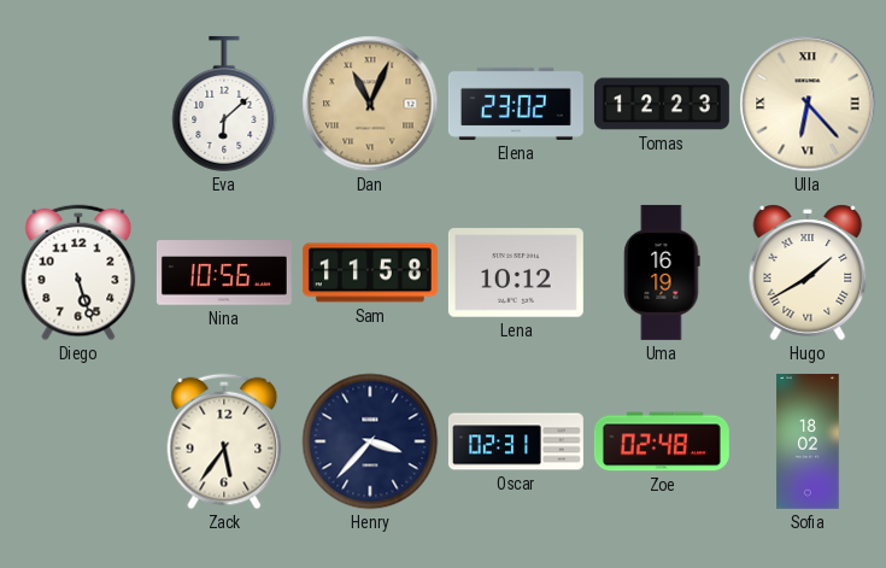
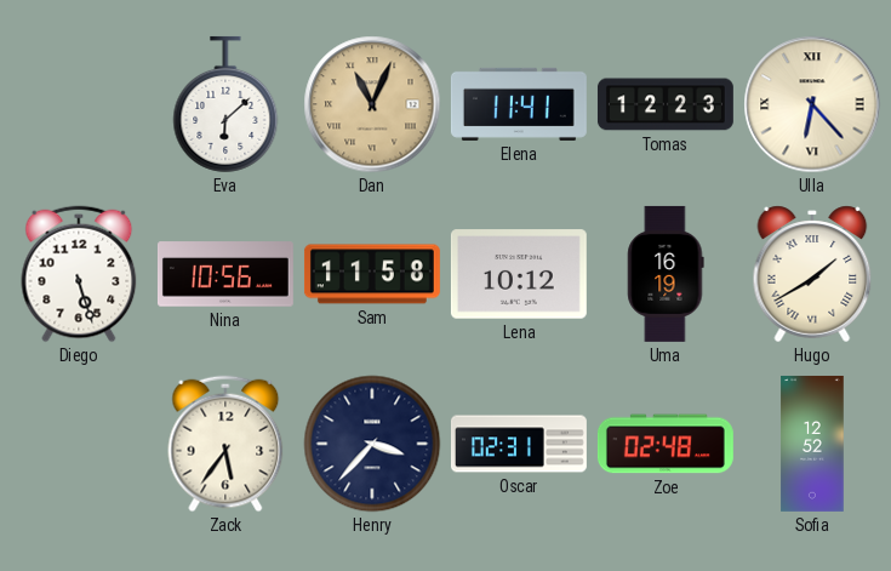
Elena: 23:02 -> 11:41 (519, 104)
Sofia: 18:02 -> 12:52 (812, 444)
